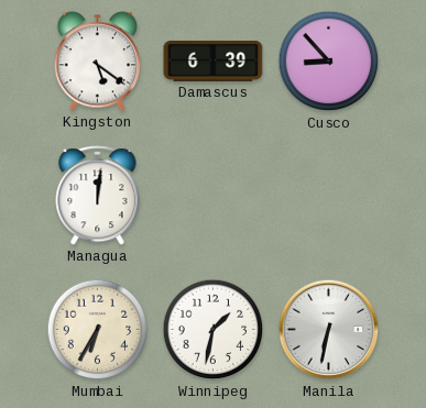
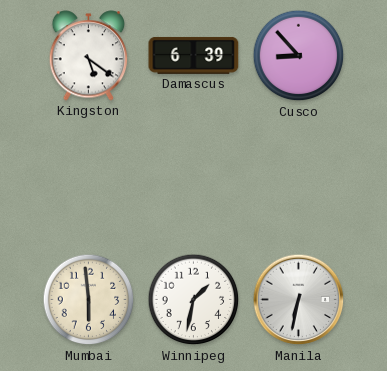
Managua: 12:01 -> none (98, 196)
Mumbai: 6:35 -> 5:59 (89, 300)
